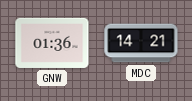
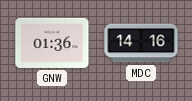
MDC: 14:21 -> 14:16 (141, 43)
